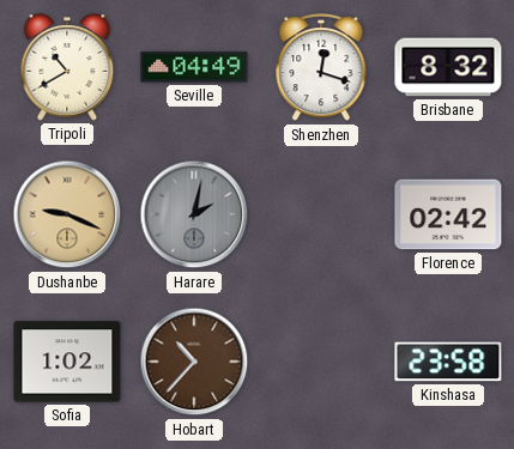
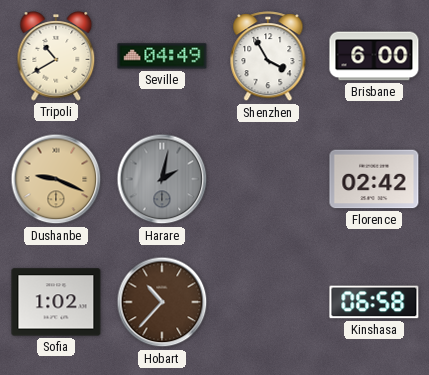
Shenzhen: 12:18 -> 3:55 (268, 57)
Brisbane: 8:32 -> 6:00 (374, 56)
Kinshasa: 23:58 -> 06:58 (374, 302)
